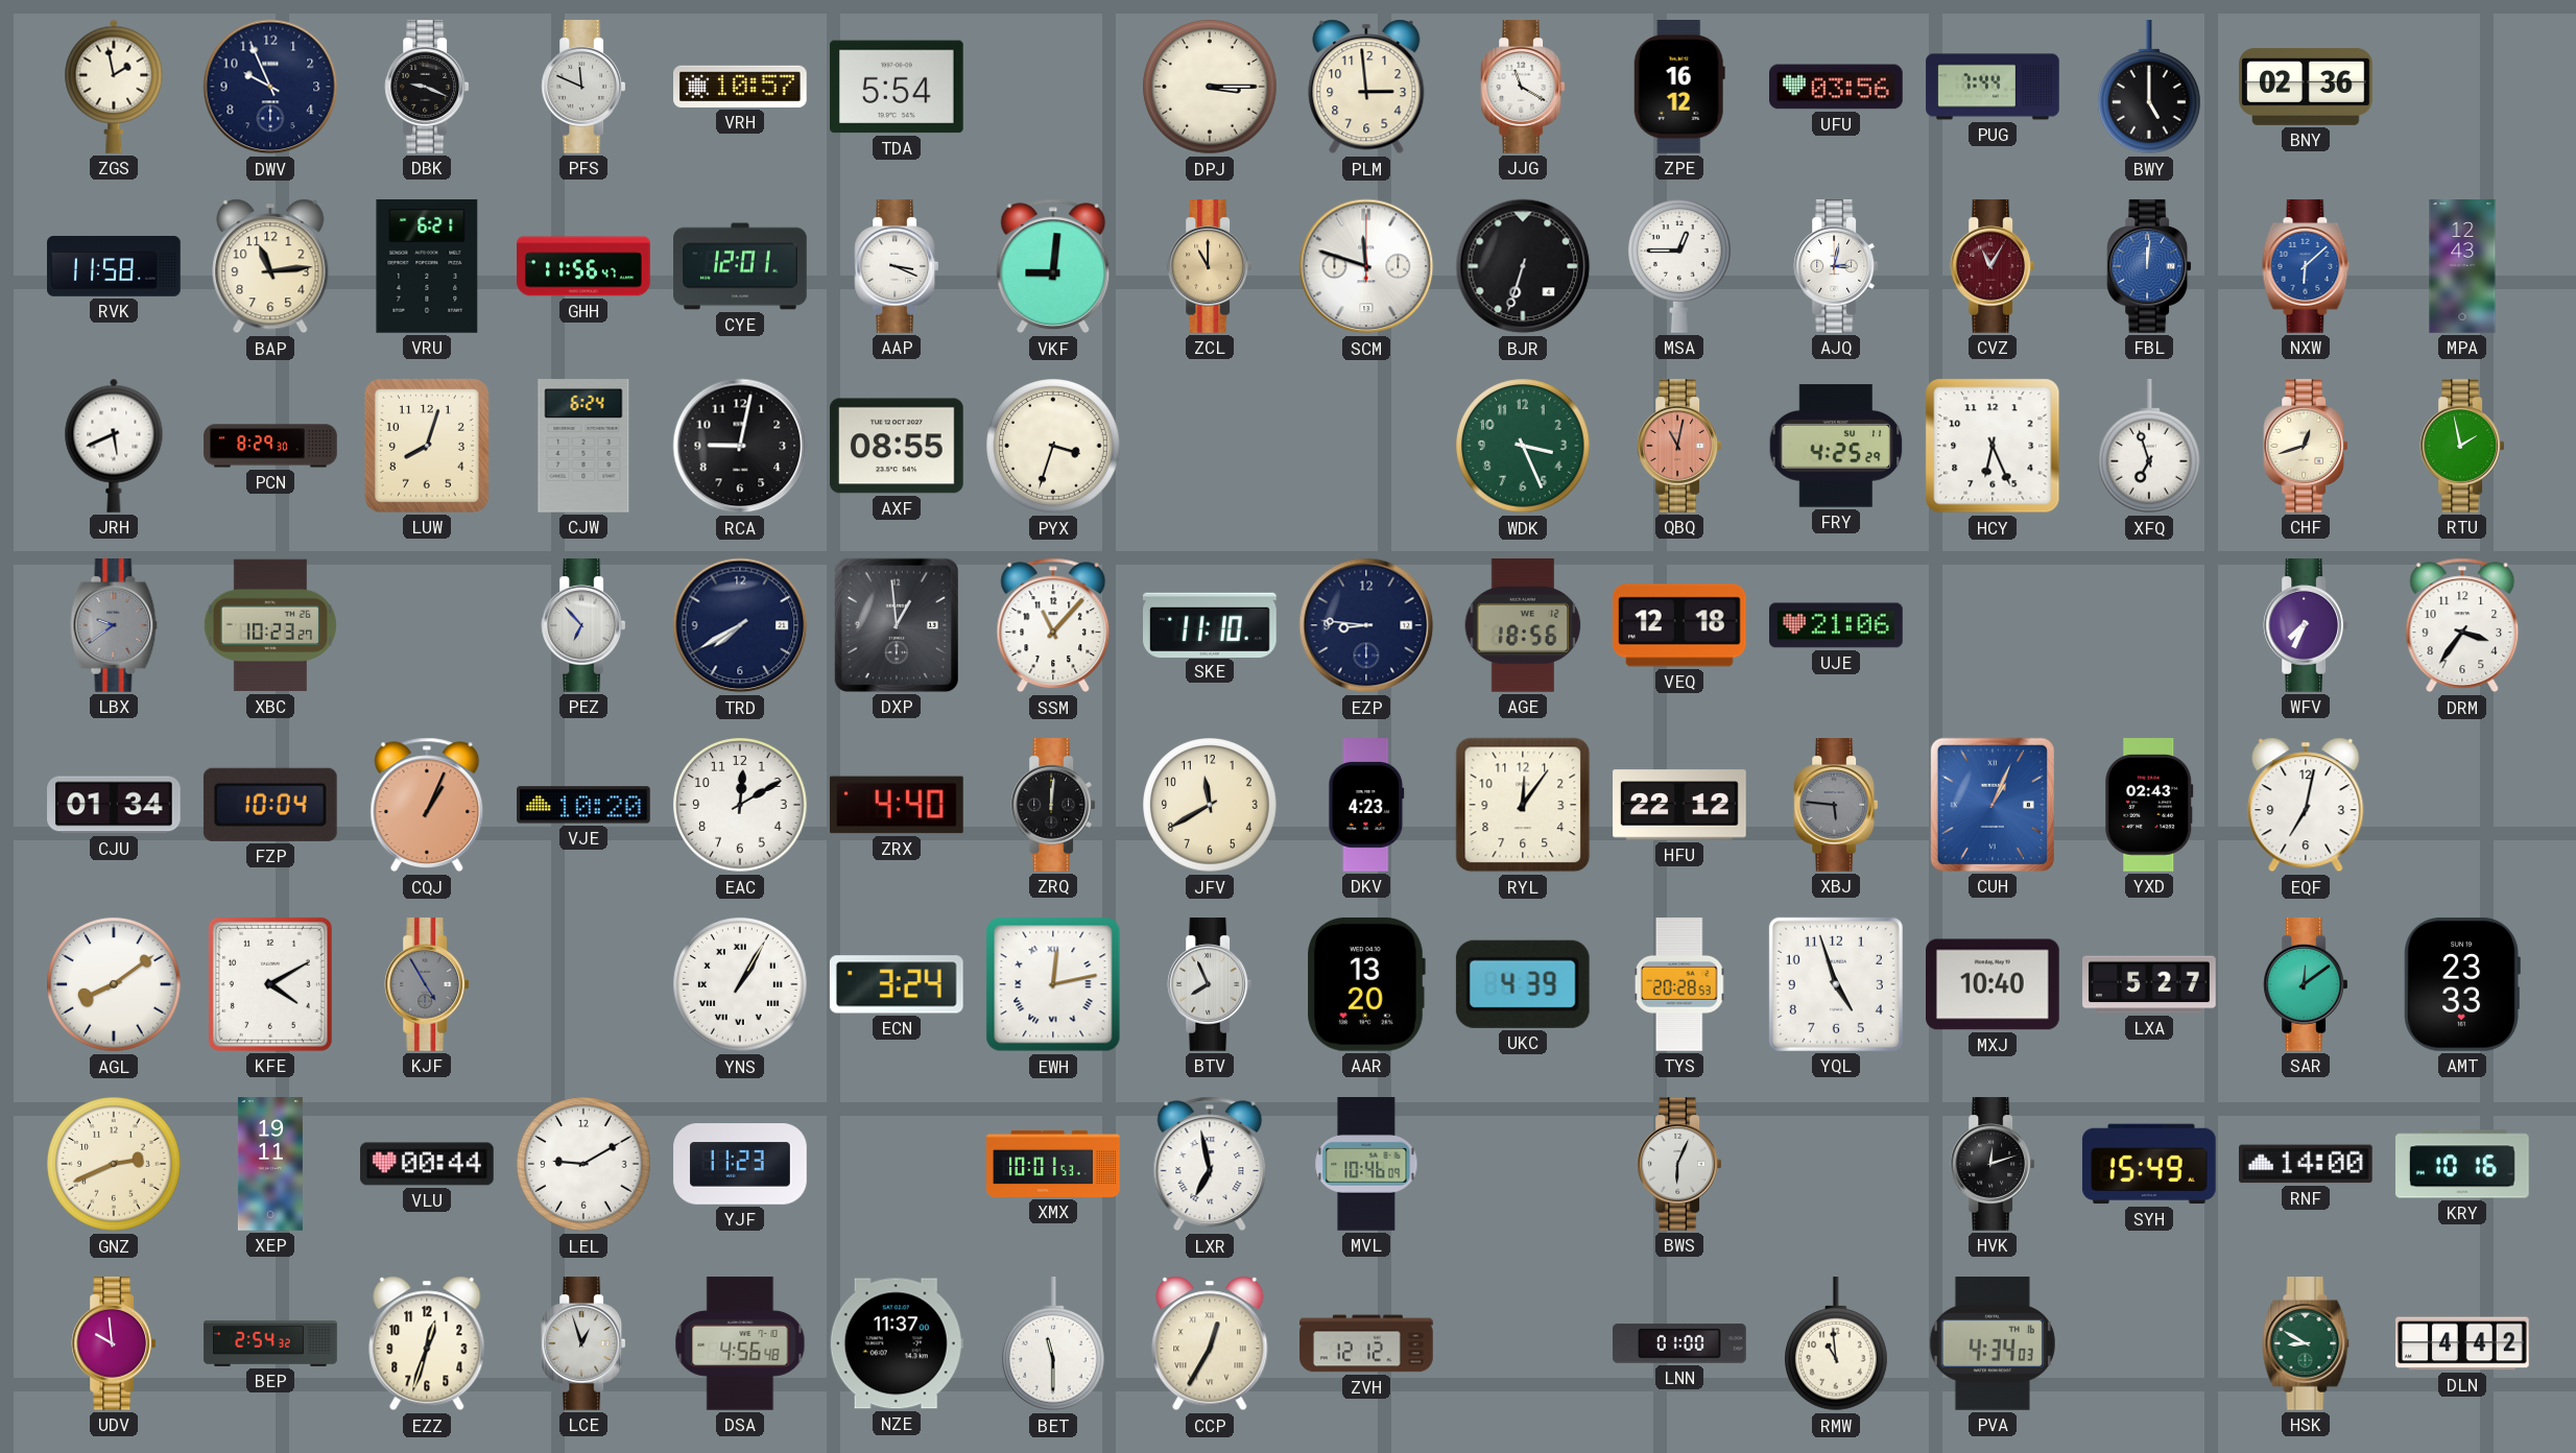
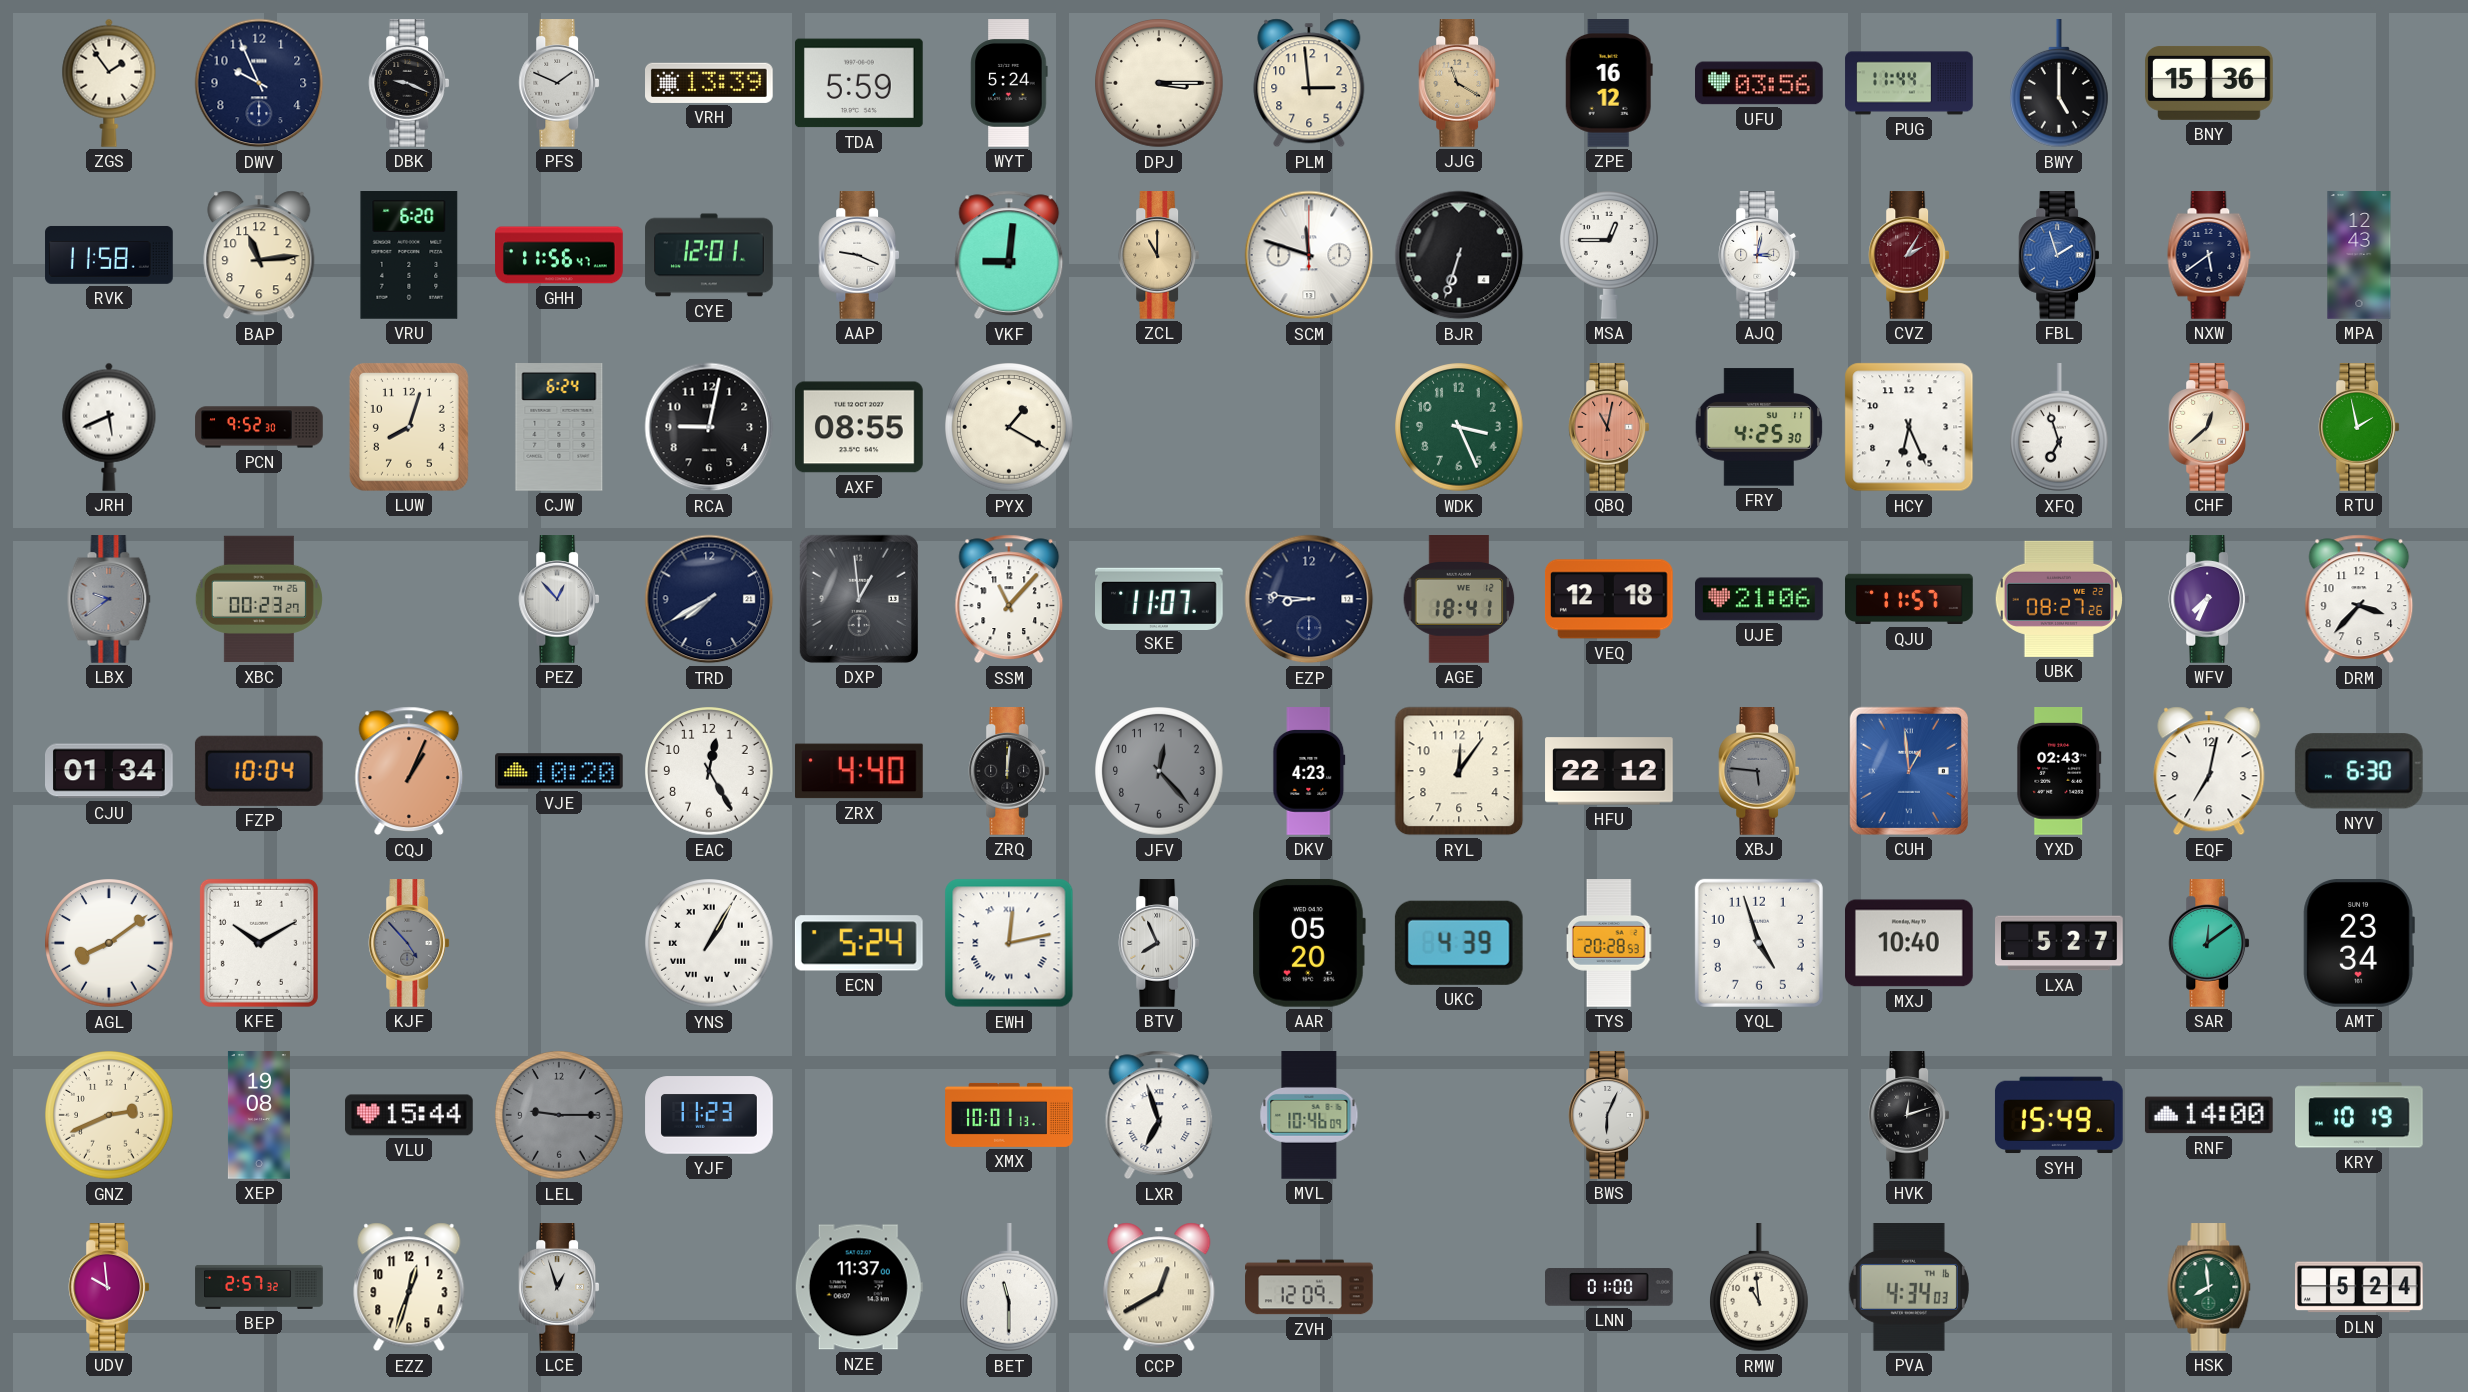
ZGS: 1:58 -> 1:54 (109, 83)
PFS: 11:49 -> 1:49 (559, 83)
VRH: 10:57 -> 13:39 (710, 83)
TDA: 5:54 -> 5:59 (860, 83)
WYT: none -> 5:24 (1009, 83)
JJG dial: white -> champagne (1459, 83)
PUG: 7:44 -> 11:44 (1909, 83)
BNY: 02:36 -> 15:36 (2209, 83)
VRU: 6:21 -> 6:20 (409, 256)
AAP: 3:19 -> 9:19 (859, 255)
CVZ: 11:05 -> 2:05 (1909, 255)
FBL: 12:01 -> 1:57 (2059, 255)
NXW: 6:08 -> 5:39 (2209, 255)
NXW dial: blue -> navy (2209, 255)
PCN: 8:29 -> 9:52 (259, 427)
PYX: 3:33 -> 1:20 (1009, 427)
FRY: 4:25:29 -> 4:25:30 (1759, 427)
CHF: 12:42 -> 12:38 (2209, 427)
XBC: 10:23 -> 00:23 (259, 599)
PEZ: 6:53 -> 12:53 (559, 599)
SKE: 11:10 -> 11:07 (1160, 598)
AGE: 18:56 -> 18:41 (1459, 600)
QJU: none -> 11:57 (1909, 599)
UBK: none -> 08:27 (2058, 599)
DRM: 3:36 -> 3:37 (2359, 599)
EAC: 12:10 -> 12:25 (709, 771)
JFV: 11:40 -> 12:23 (1159, 771)
JFV dial: cream -> grey (1159, 771)
CUH: 1:04 -> 12:59 (1909, 771)
NYV: none -> 6:30 (2359, 771)
KFE: 4:10 -> 10:10 (259, 943)
KJF: 4:55 -> 4:53 (409, 943)
ECN: 3:24 -> 5:24 (859, 943)
AAR: 13:20 -> 05:20 (1309, 943)
AMT: 23:33 -> 23:34 (2359, 944)
XEP: 19:11 -> 19:08 (259, 1115)
VLU: 00:44 -> 15:44 (409, 1115)
LEL: 9:10 -> 9:15 (559, 1115)
LEL dial: white -> grey (559, 1115)
XMX: 10:01:53 -> 10:01:13 (1009, 1115)
LXR: 6:58 -> 6:57 (1159, 1115)
KRY: 10:16 -> 10:19 (2360, 1115)
BEP: 2:54 -> 2:57 (259, 1287)
DSA: 4:56 -> none (740, 1343)
CCP: 12:35 -> 12:40 (1159, 1287)
ZVH: 12:12 -> 12:09 (1309, 1287)
HSK: 8:50 -> 7:59 (2209, 1287)
DLN: 4:42 -> 5:24 (2360, 1287)
